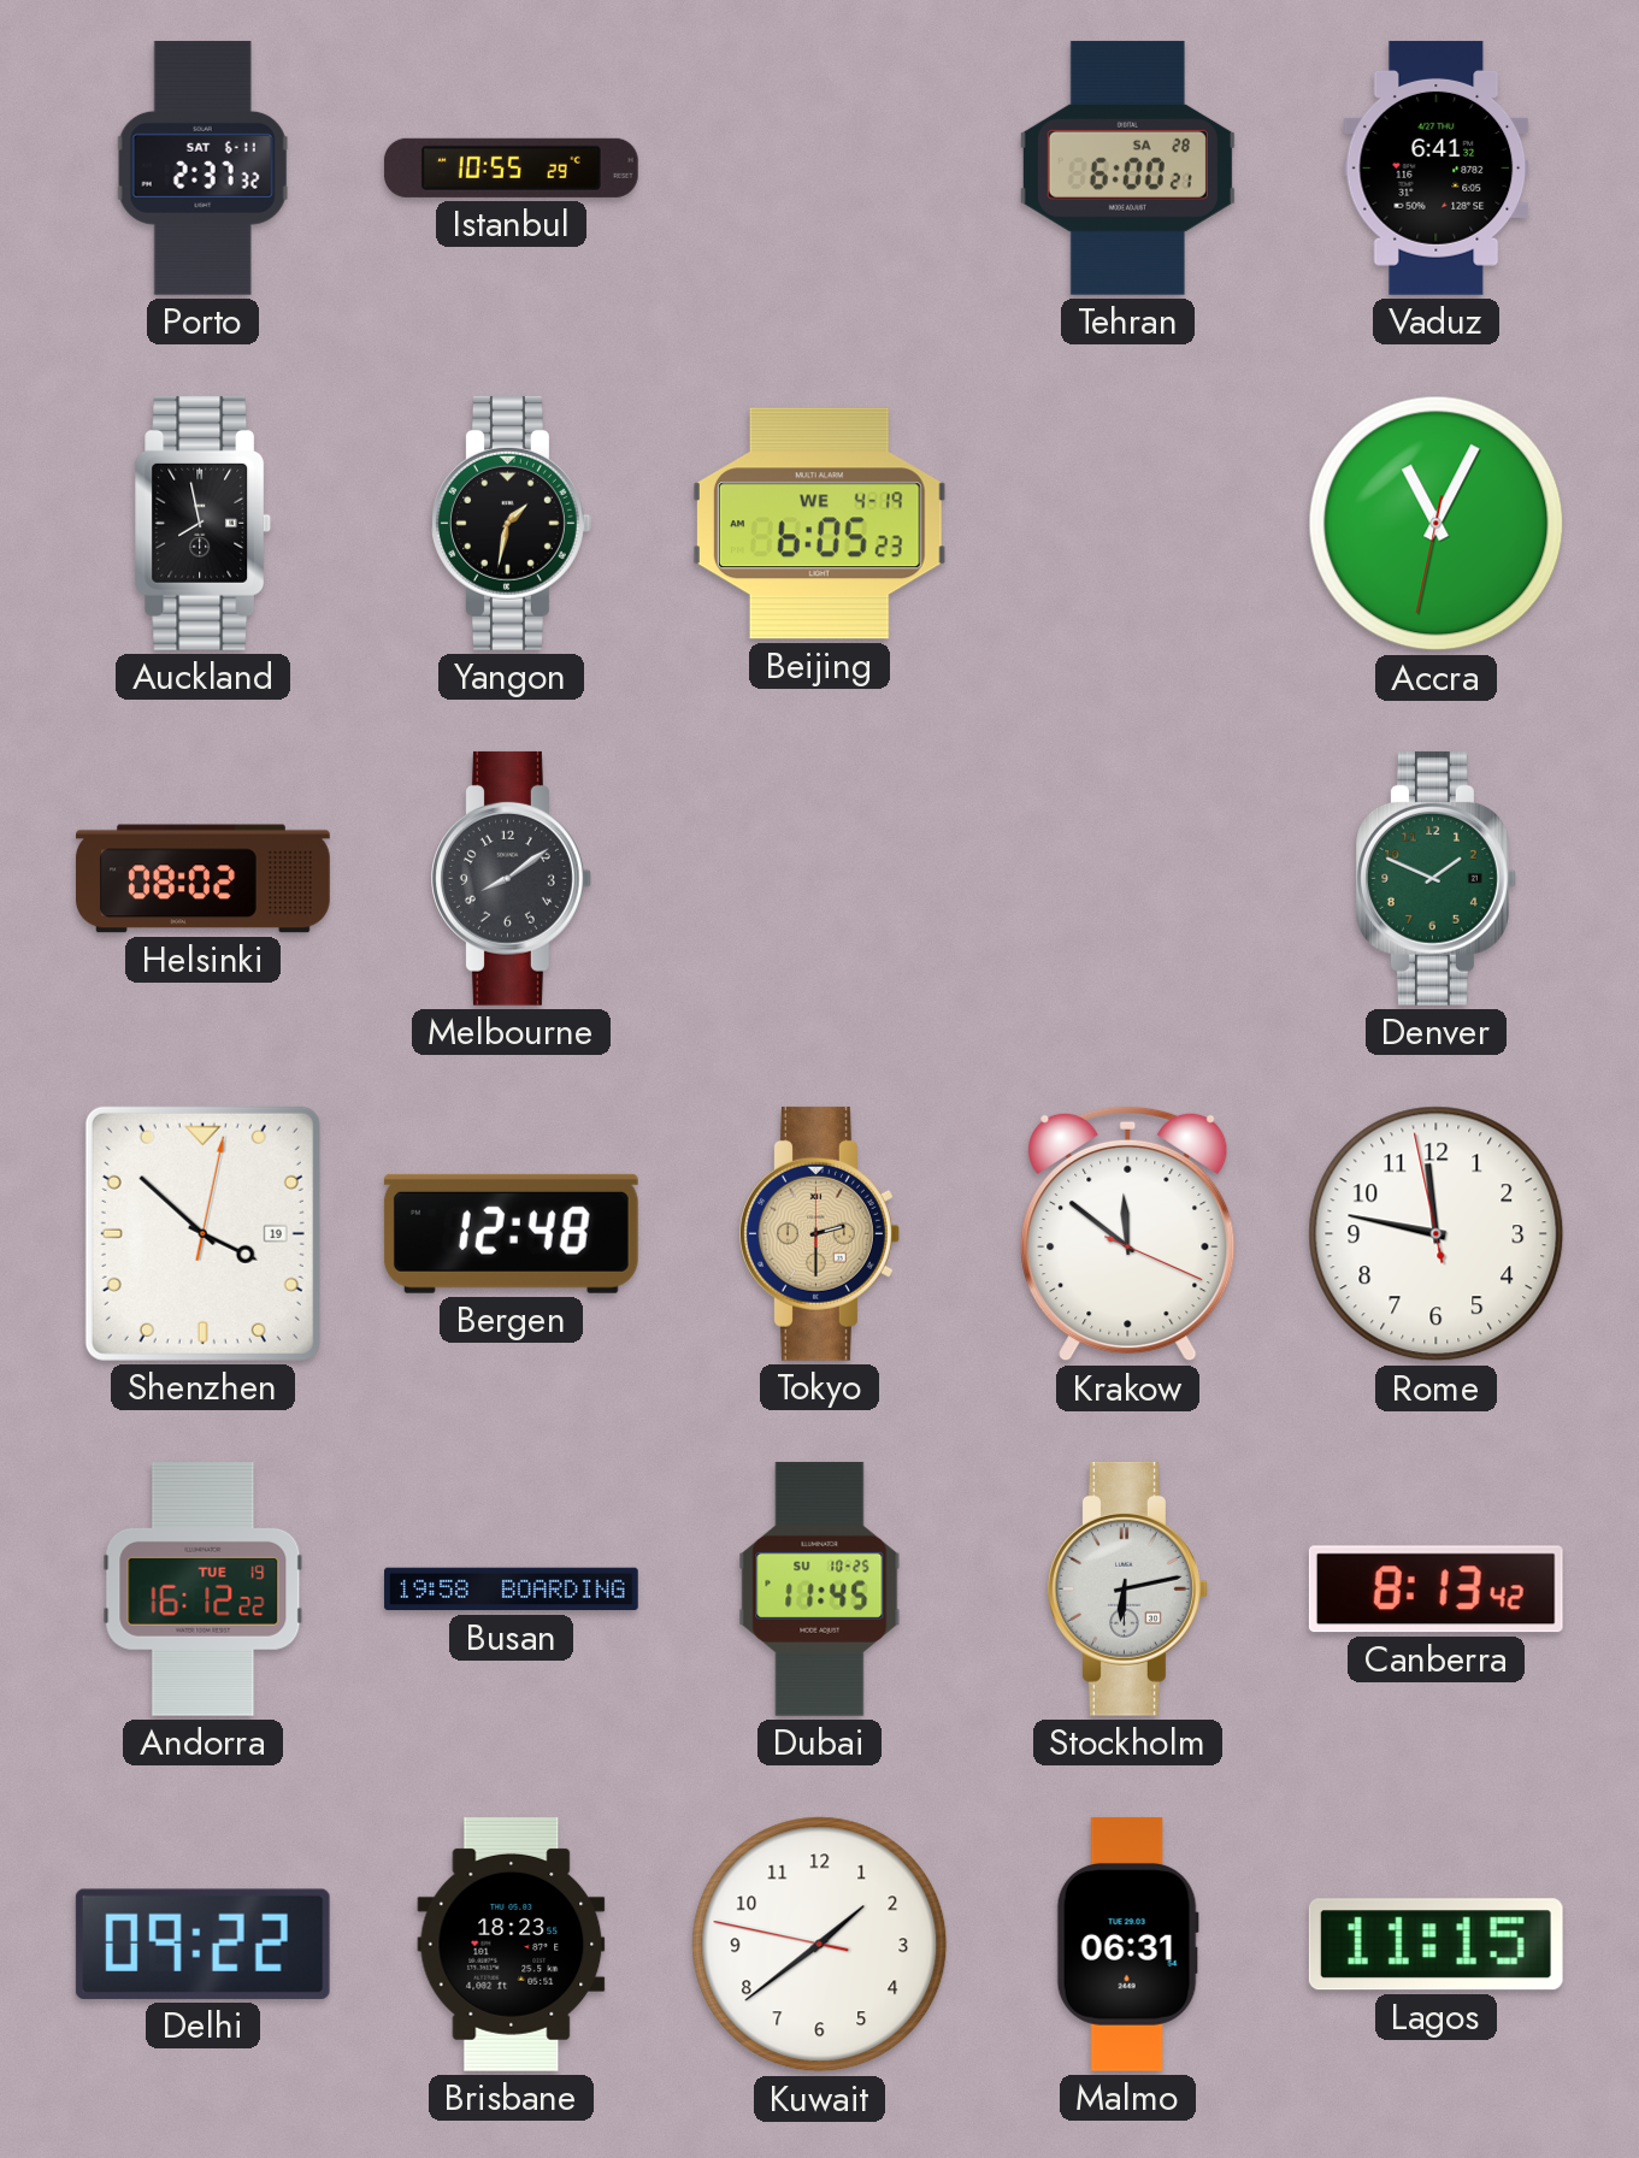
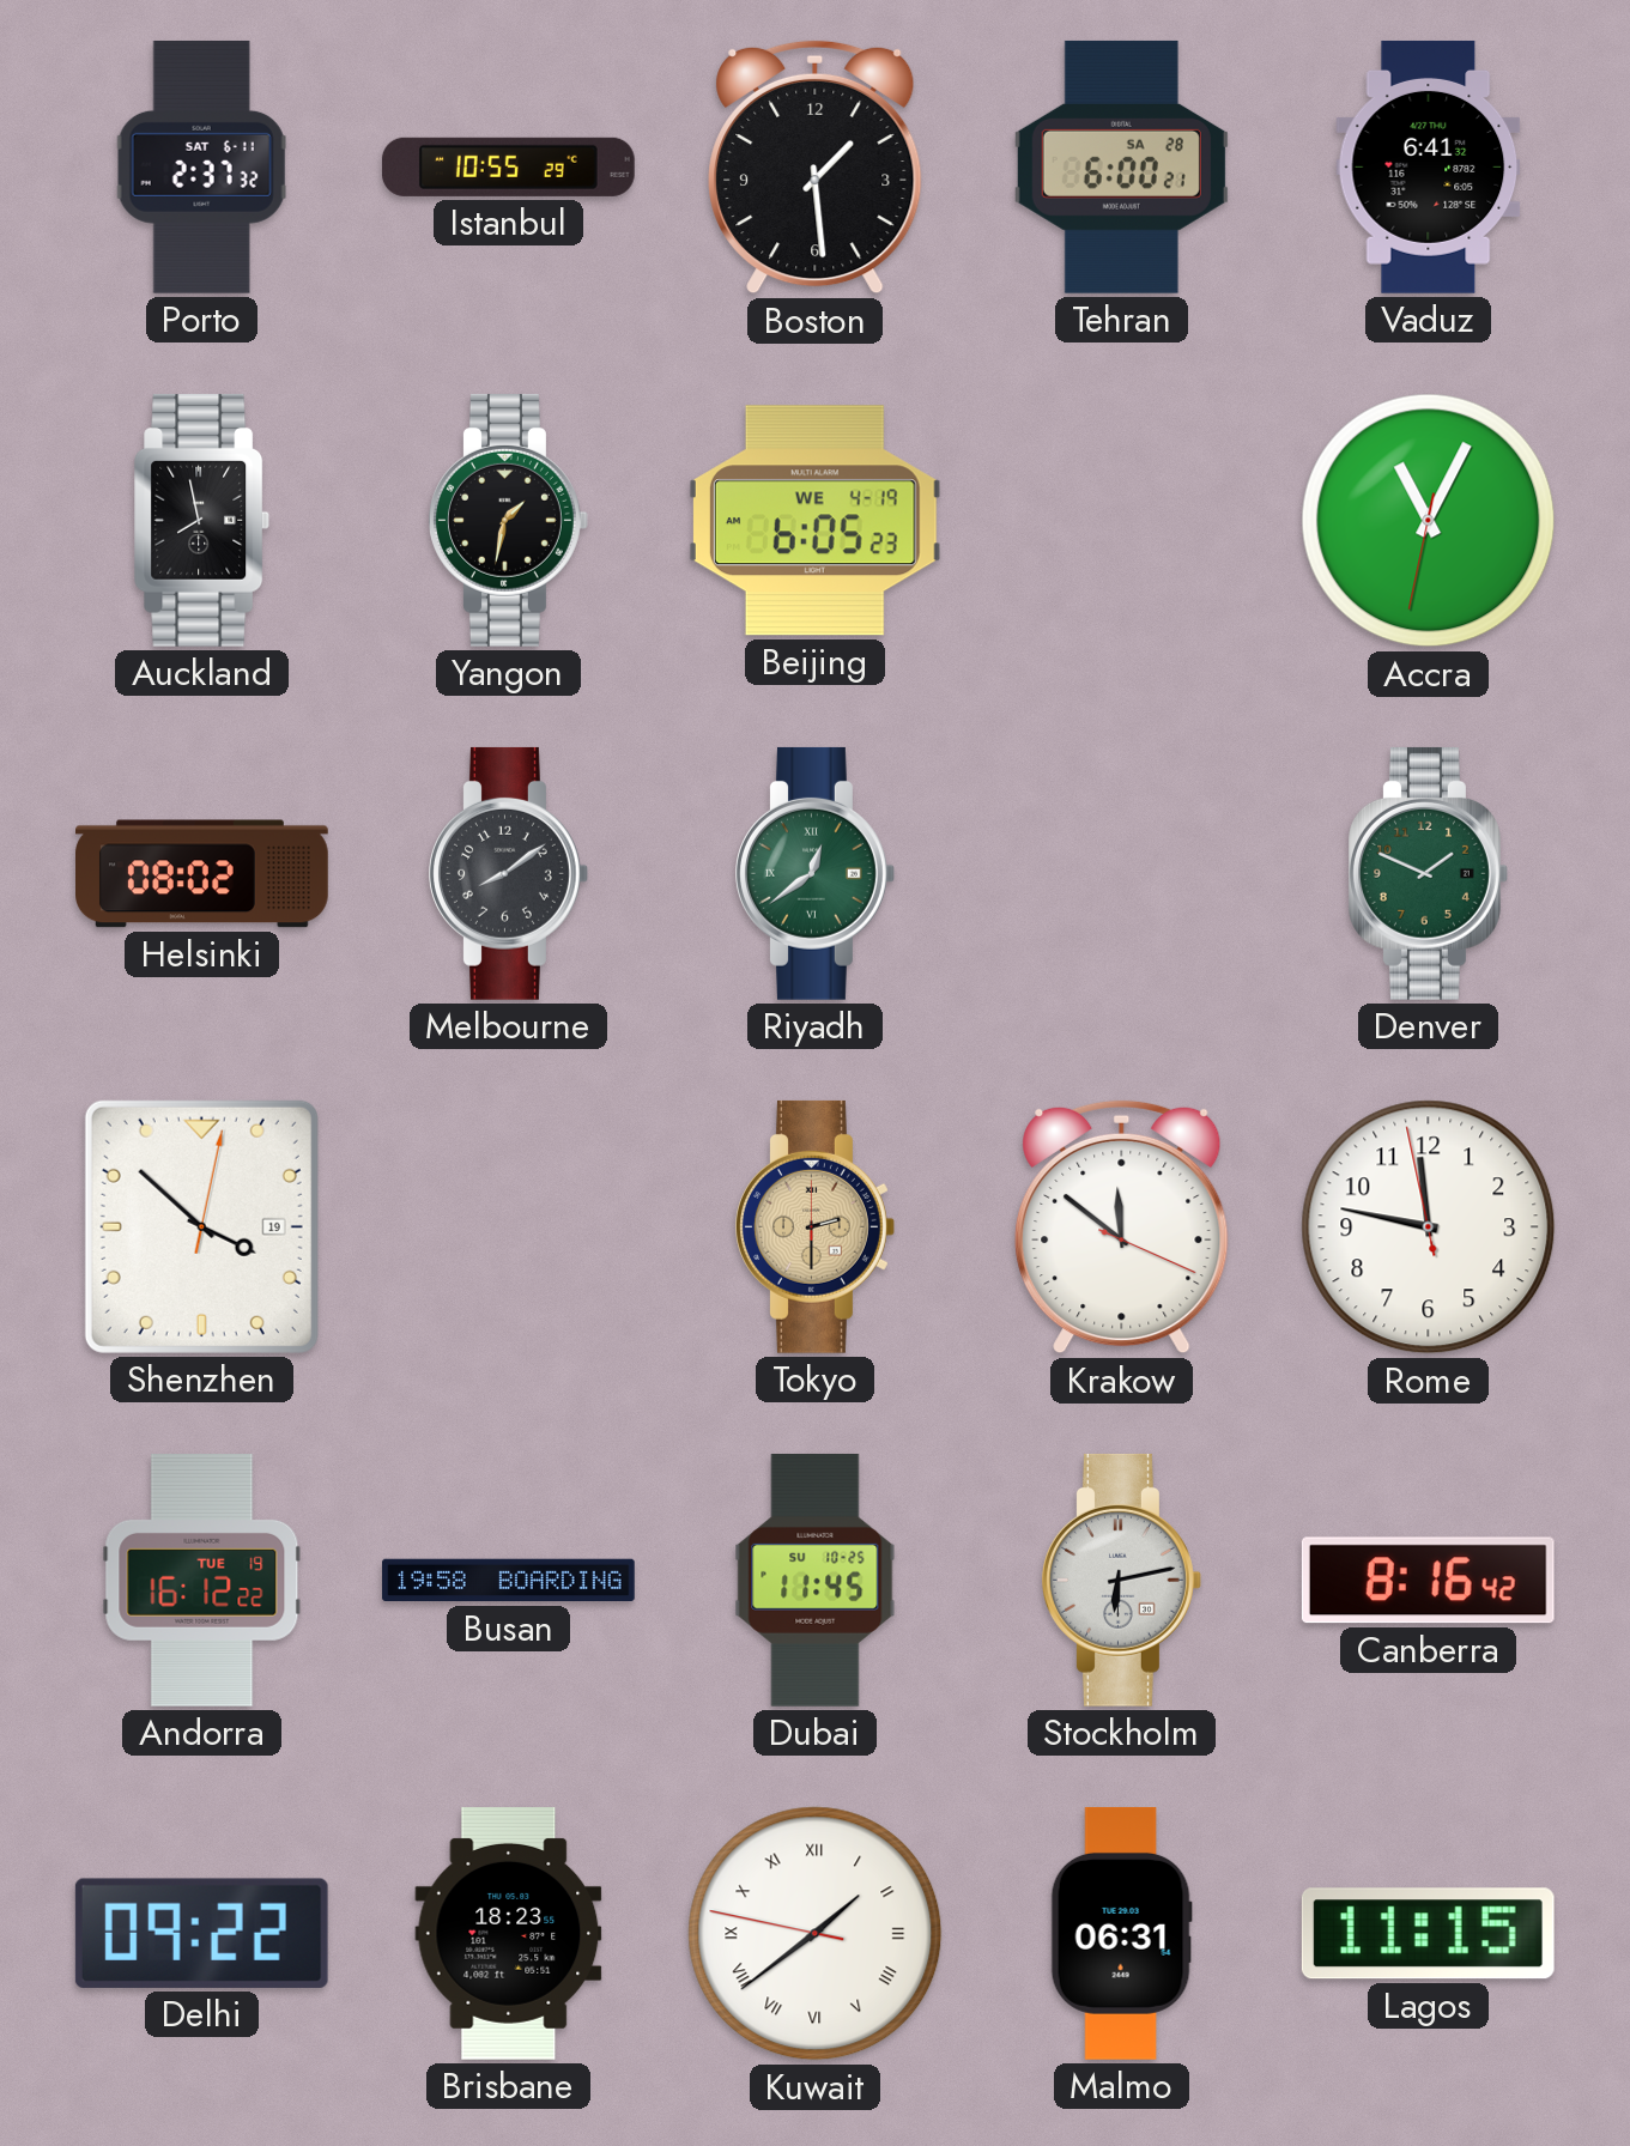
Boston: none -> 1:29 (816, 168)
Riyadh: none -> 12:39 (816, 873)
Bergen: 12:48 -> none (511, 1233)
Canberra: 8:13 -> 8:16 (1428, 1581)
Kuwait numerals: Arabic -> Roman (816, 1934)
